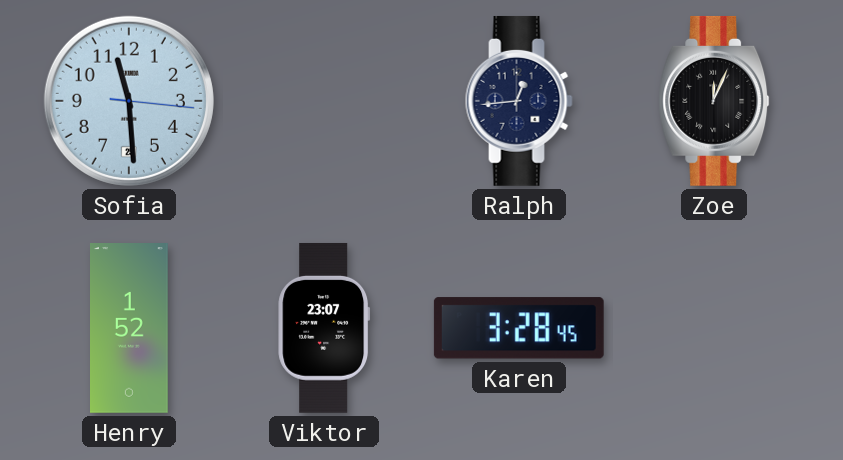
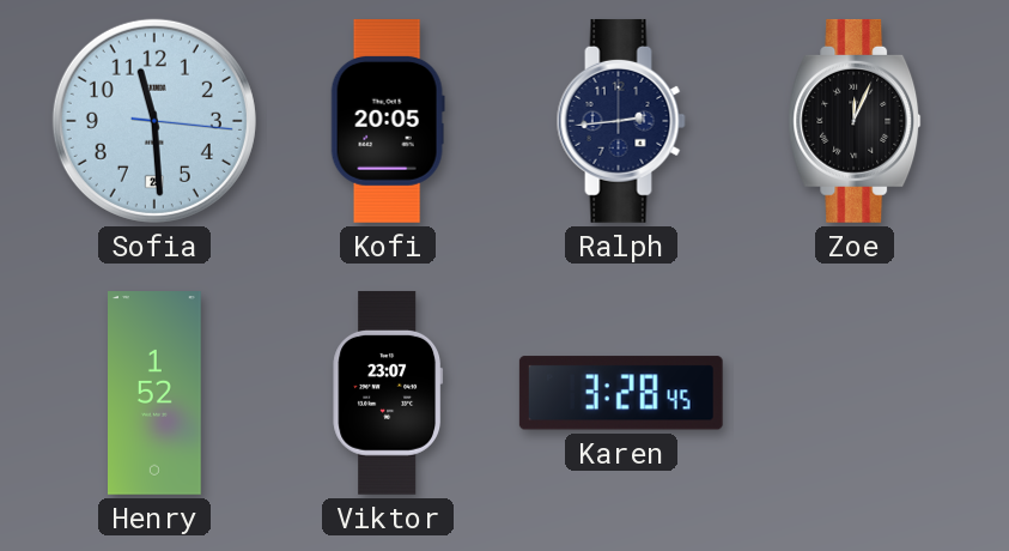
Kofi: none -> 20:05 (388, 121)
Ralph: 12:44 -> 2:44 (621, 121)
